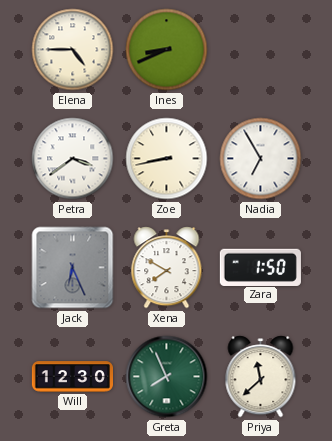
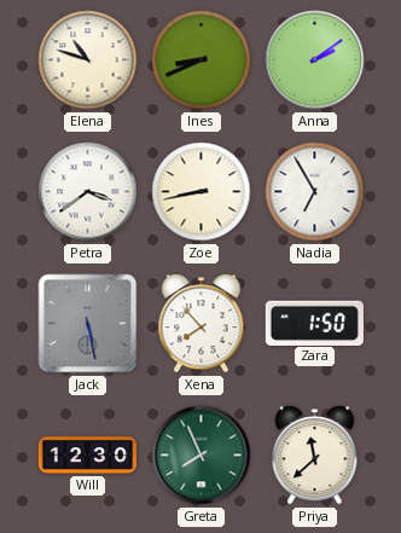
Elena: 4:45 -> 10:48 (88, 60)
Anna: none -> 2:09 (315, 60)
Jack: 6:26 -> 5:28 (88, 324)
Xena: 7:50 -> 7:53 (202, 324)
